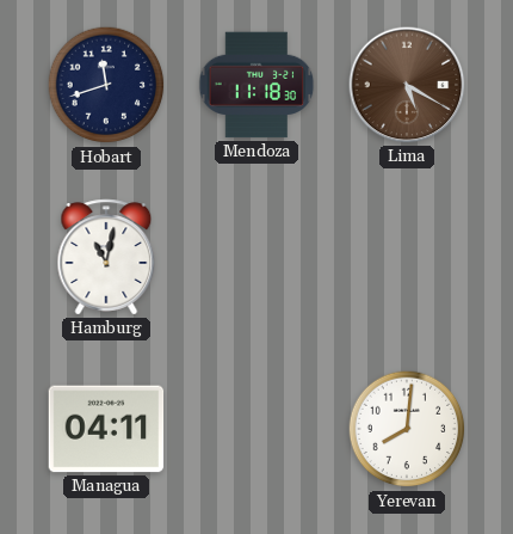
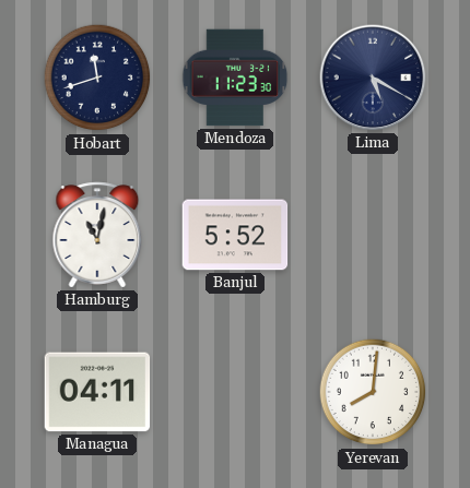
Mendoza: 11:18 -> 11:23 (235, 78)
Lima dial: brown -> navy (373, 78)
Banjul: none -> 5:52 (235, 235)
